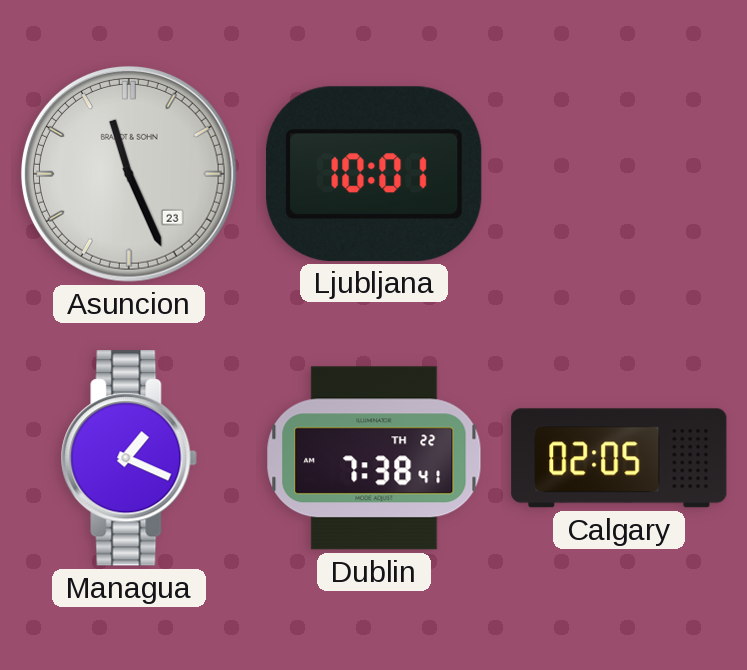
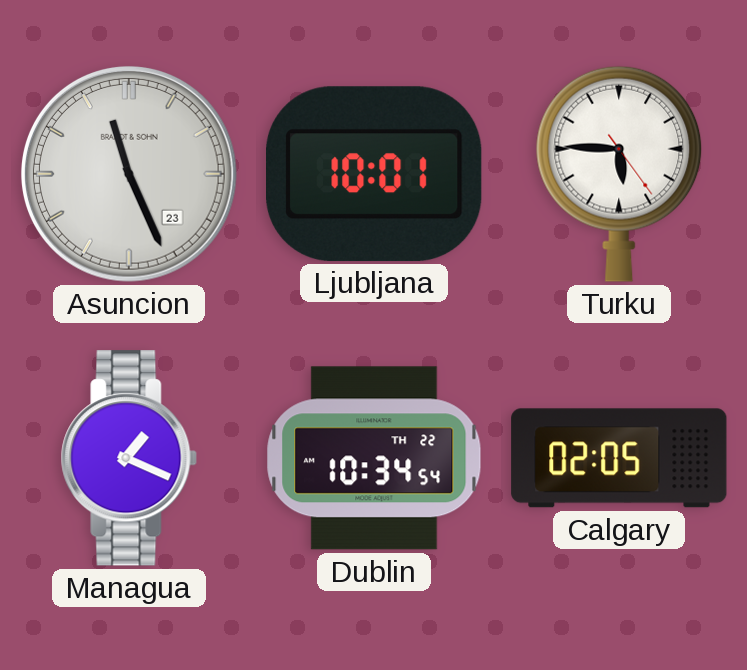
Turku: none -> 5:45 (619, 174)
Dublin: 7:38 -> 10:34 (374, 458)
